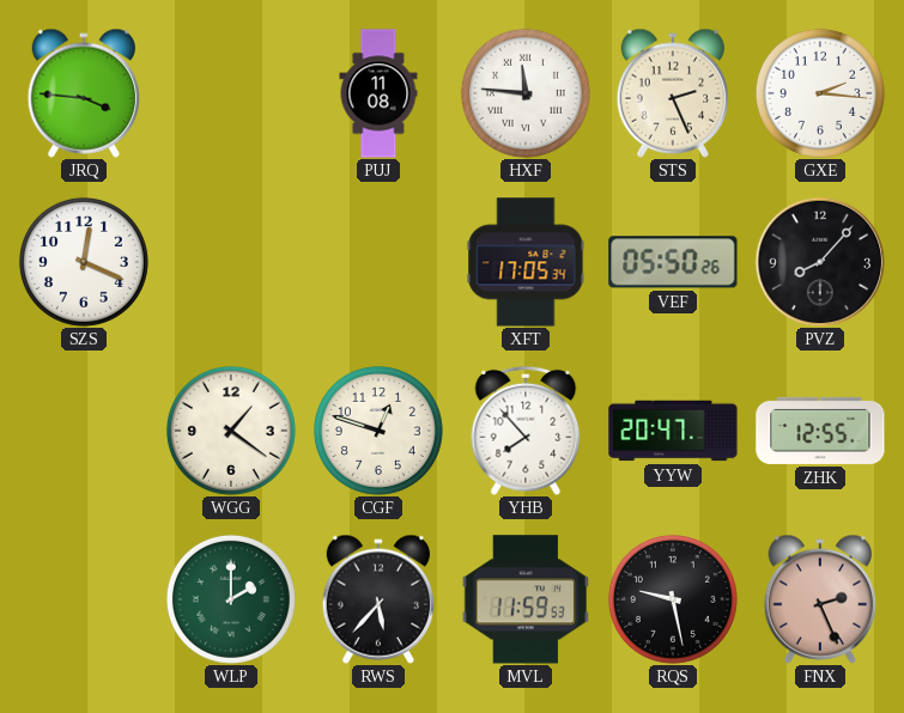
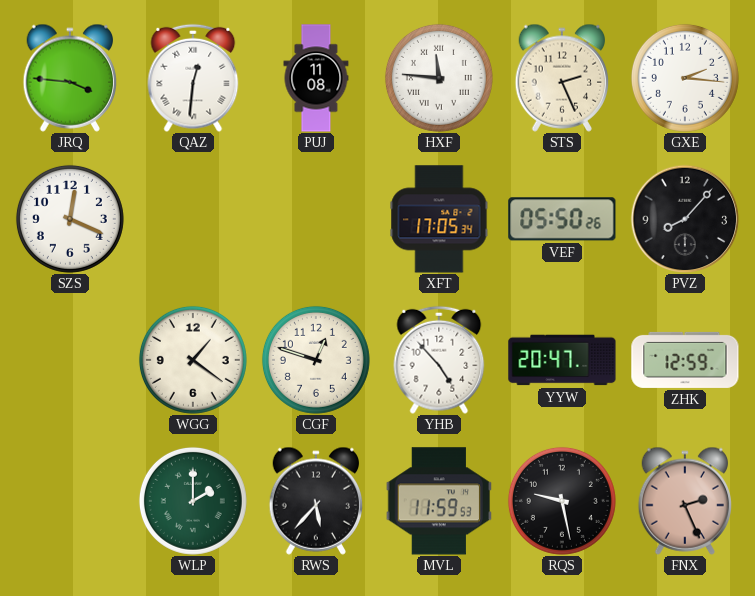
QAZ: none -> 12:31 (193, 78)
YHB: 7:53 -> 4:53 (439, 360)
ZHK: 12:55 -> 12:59 (685, 360)
